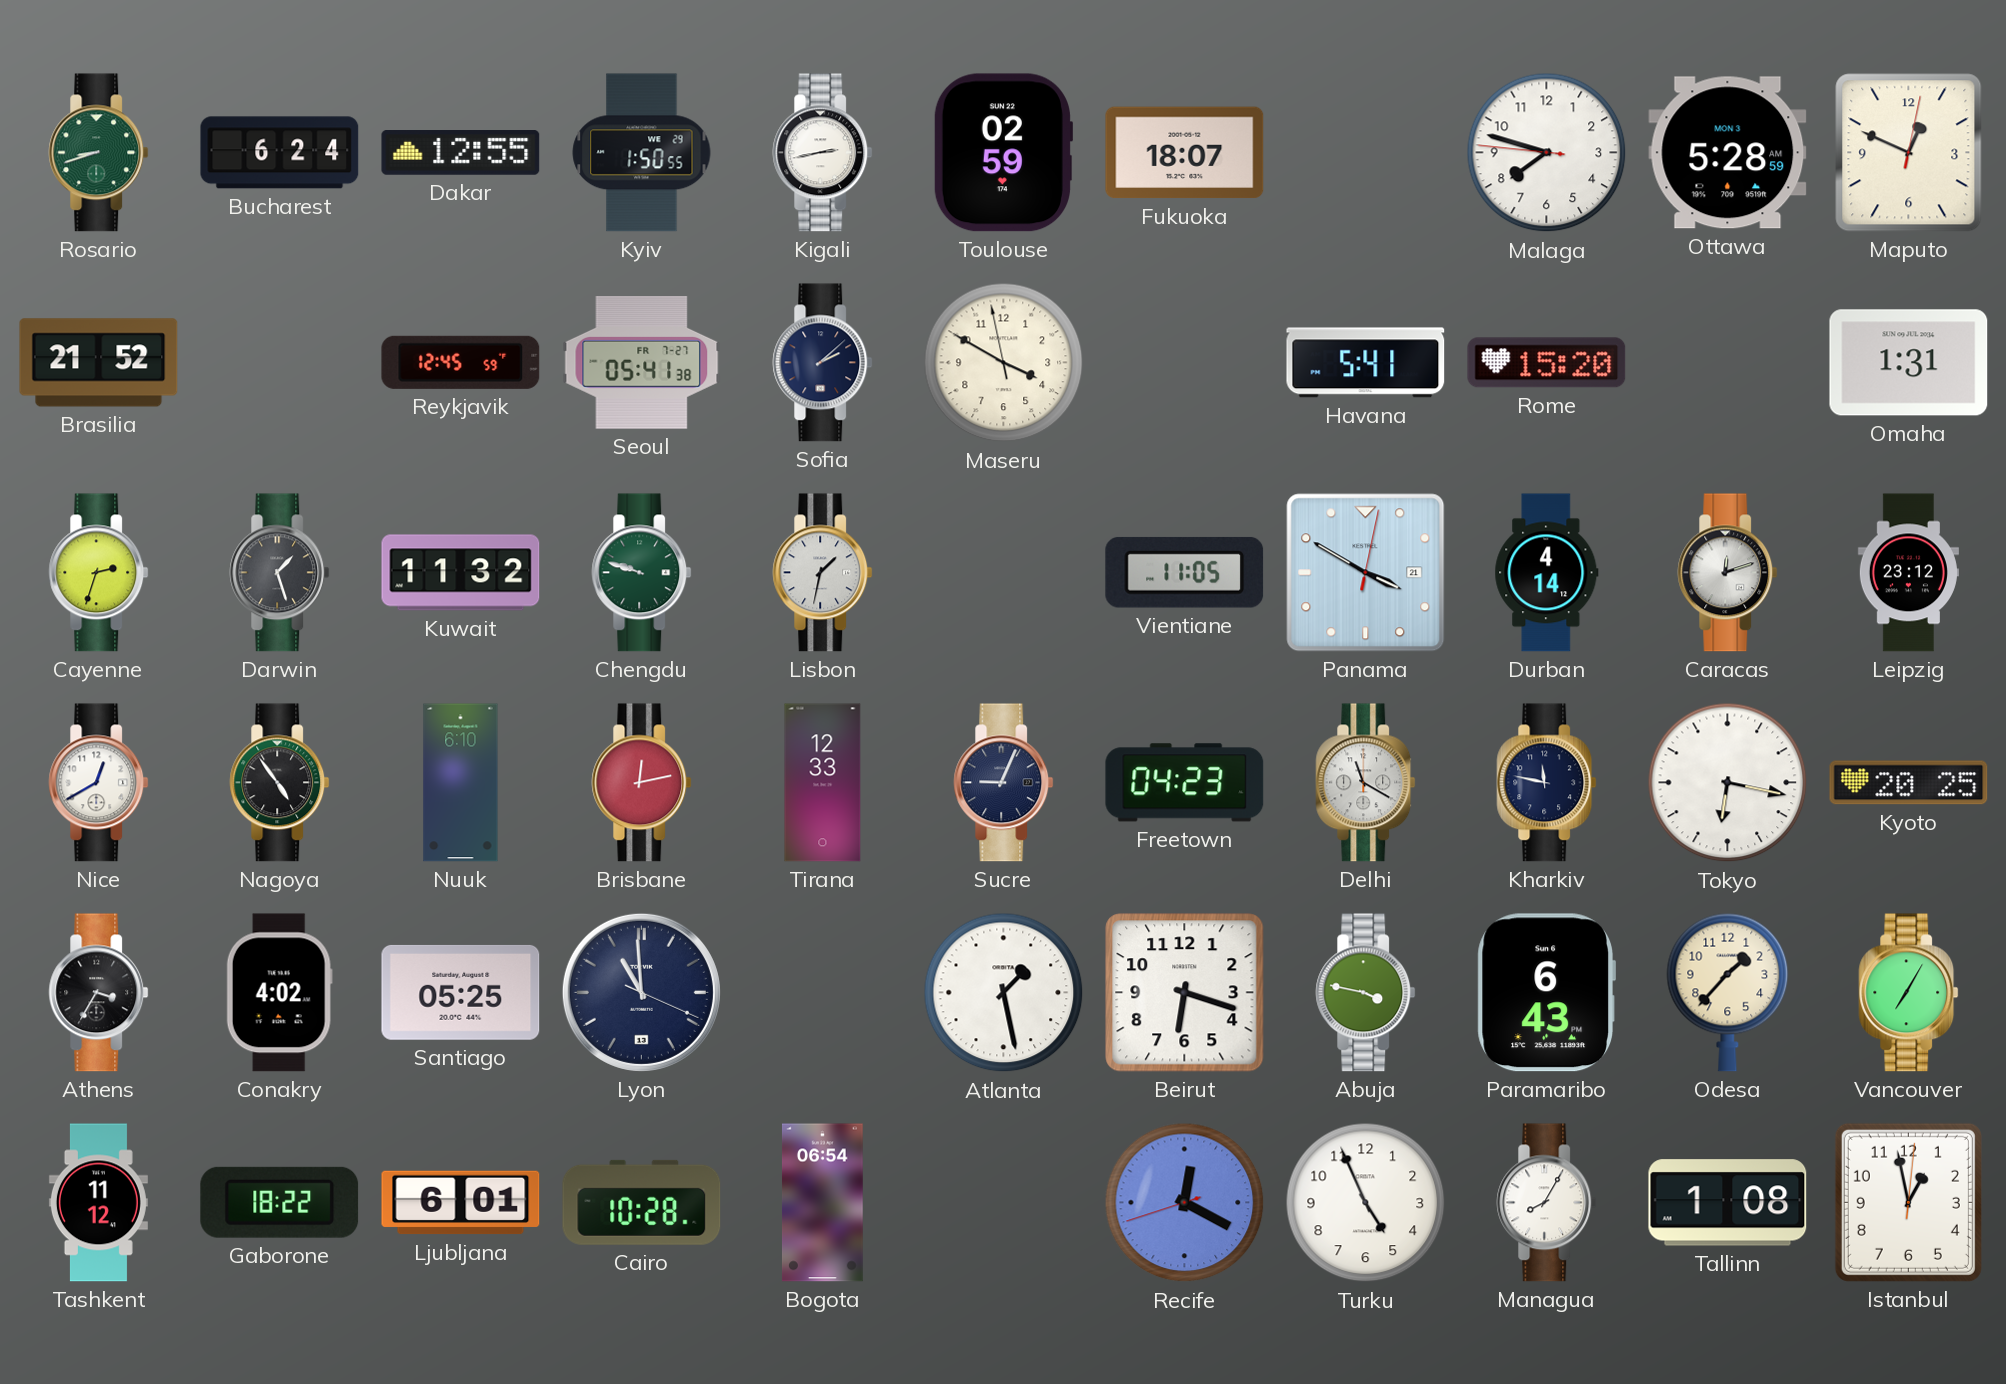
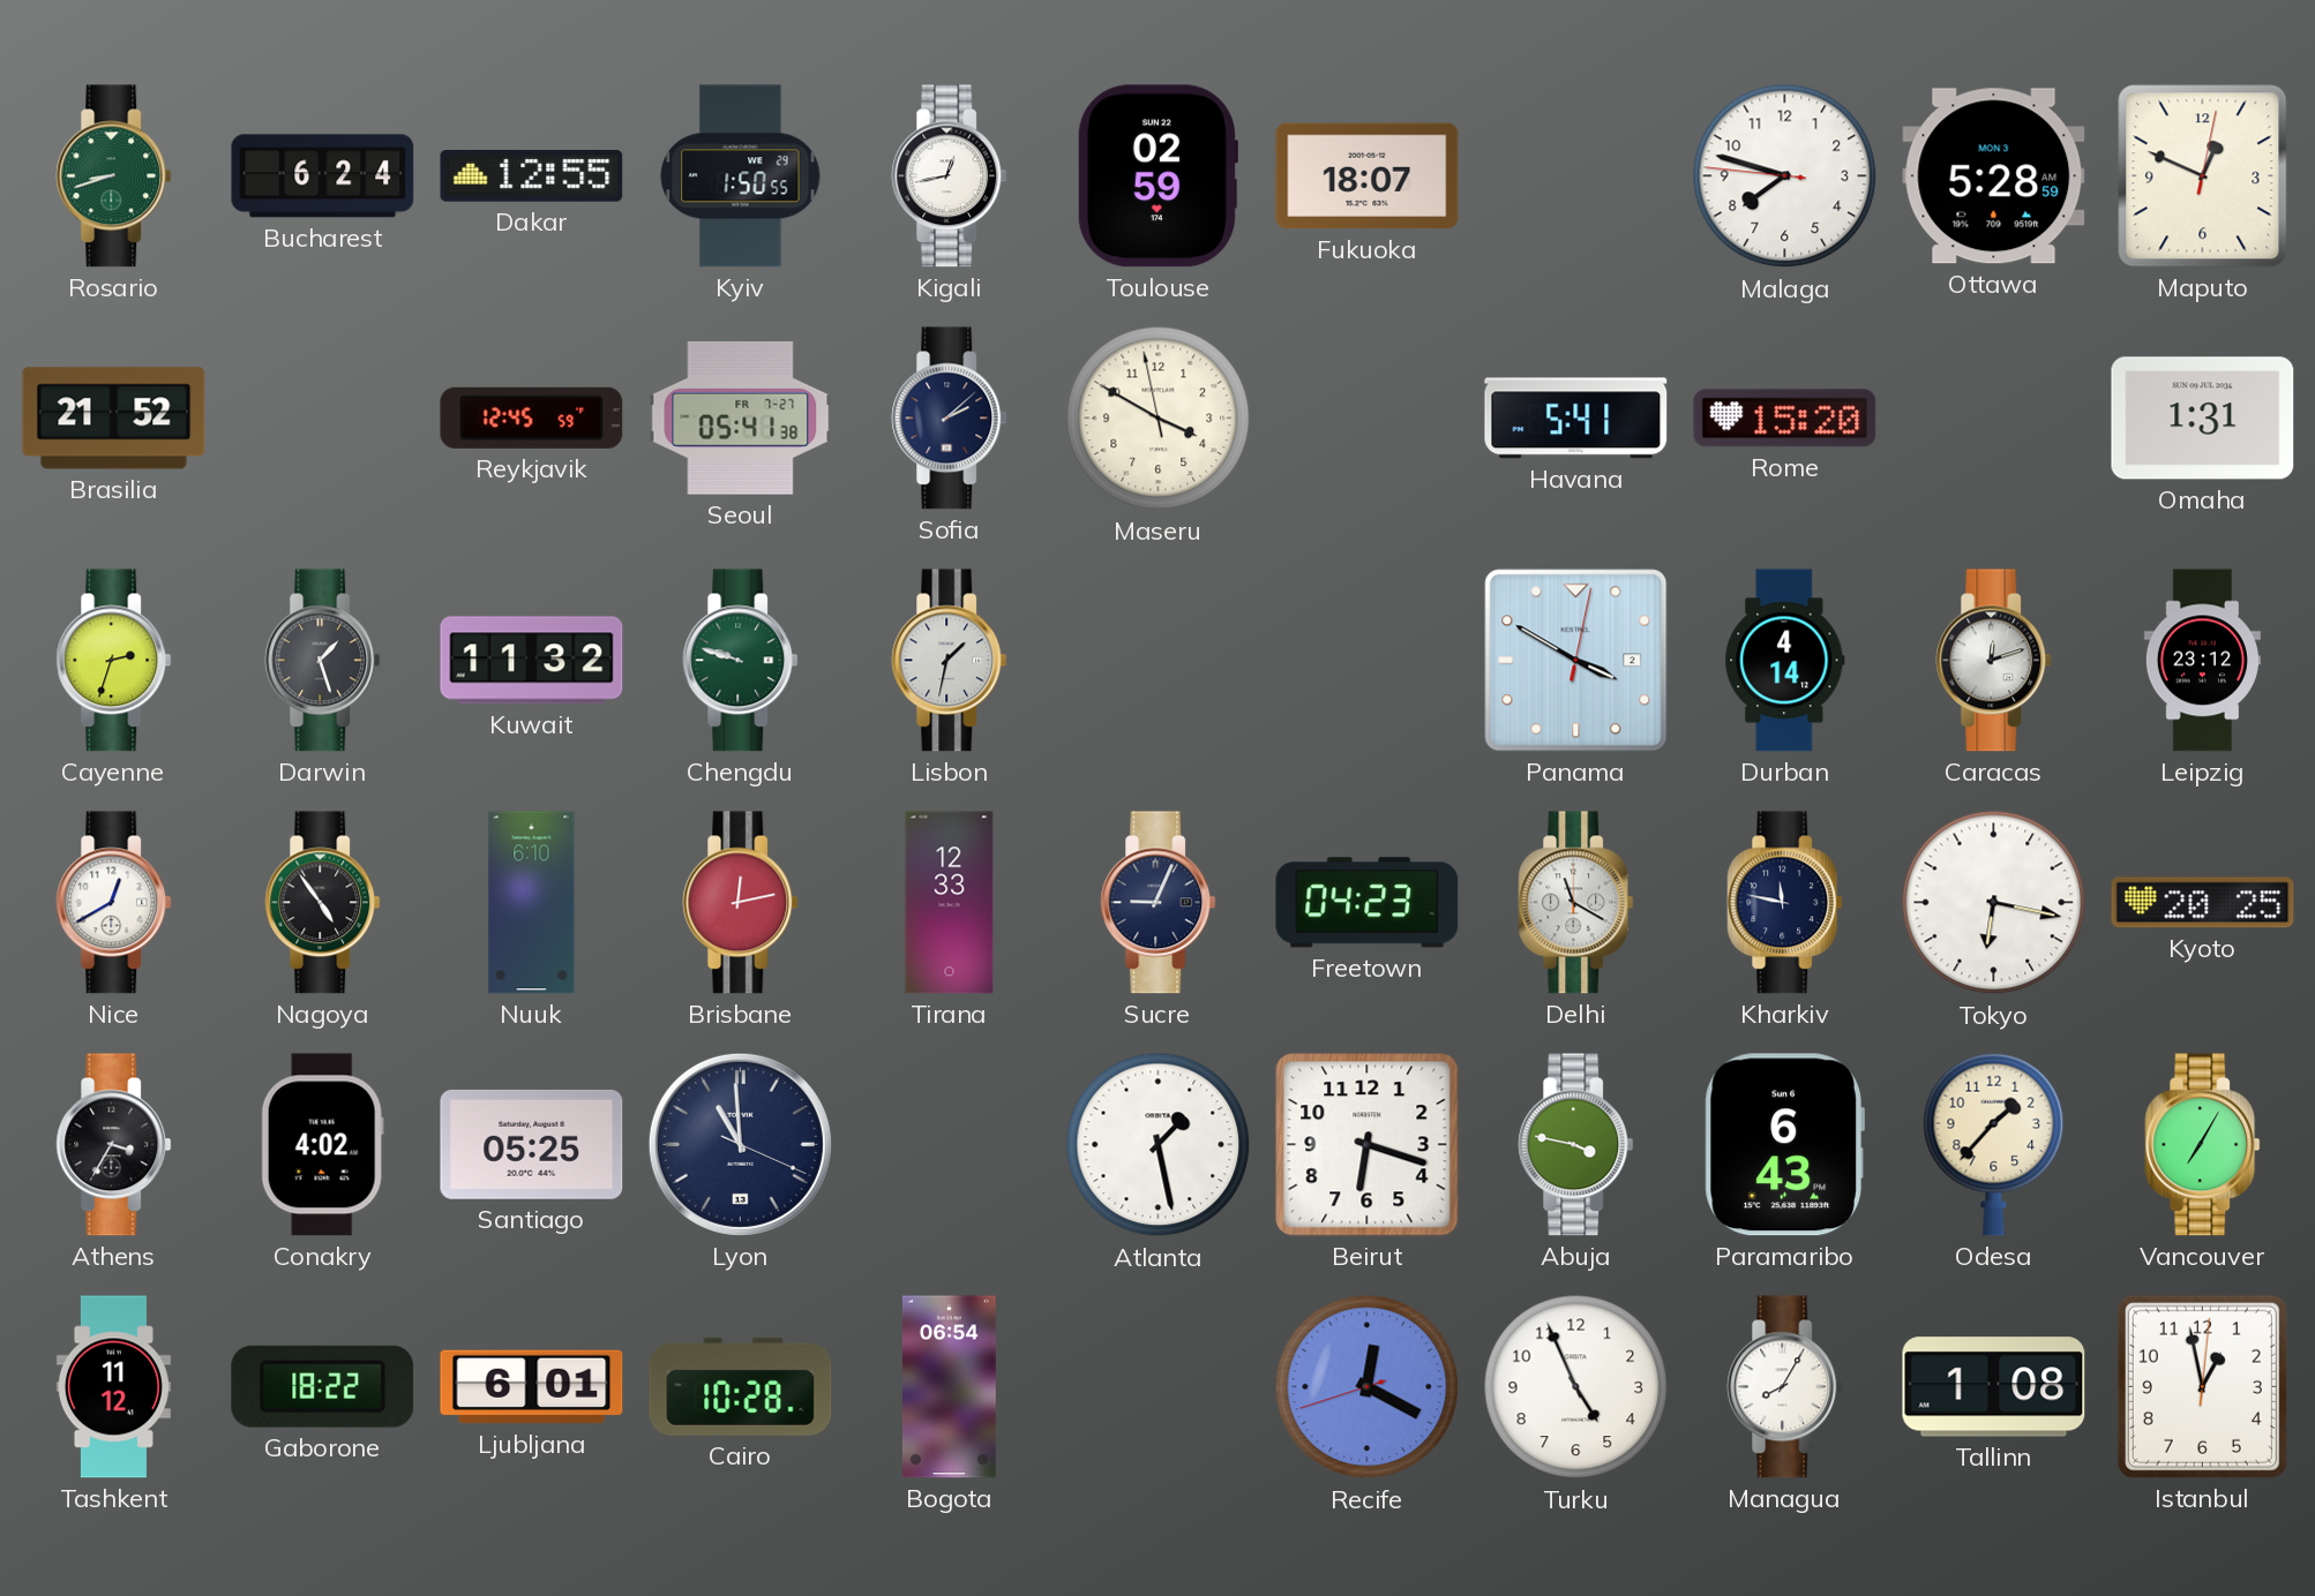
Kigali: 2:43 -> 12:43 (950, 176)
Vientiane: 11:05 -> none (1185, 572)
Panama date: 21 -> 2 (1576, 661)
